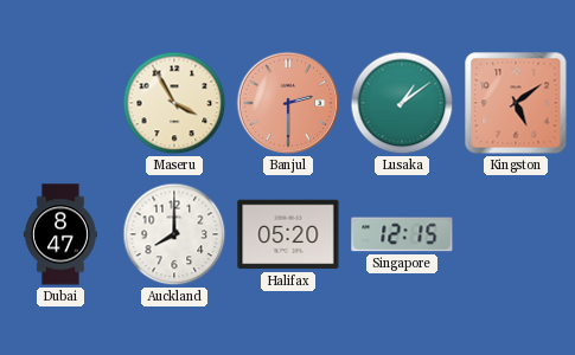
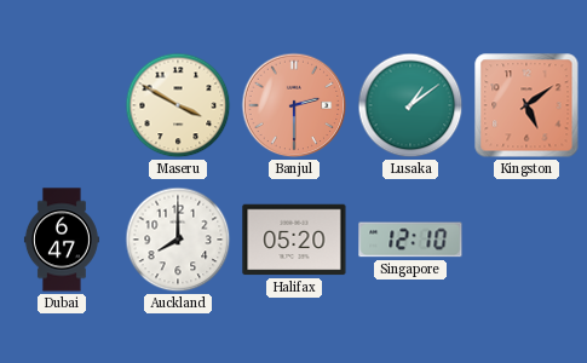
Maseru: 3:55 -> 3:50 (178, 105)
Dubai: 8:47 -> 6:47 (62, 240)
Singapore: 12:15 -> 12:10 (410, 240)
